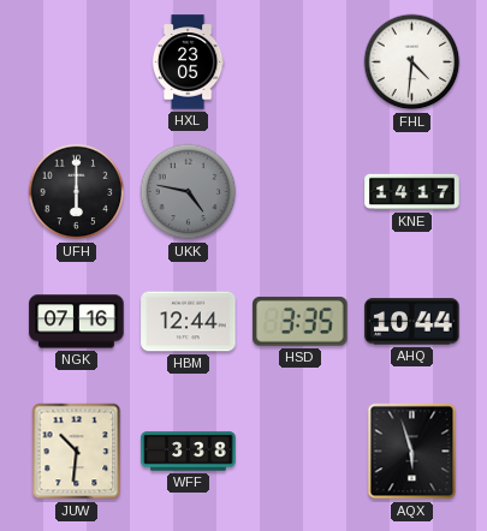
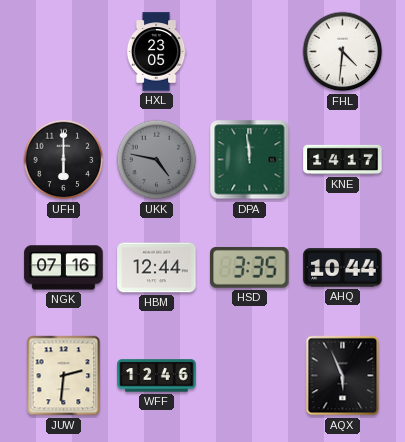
DPA: none -> 11:59 (250, 160)
JUW: 10:31 -> 2:31 (64, 376)
WFF: 3:38 -> 12:46 (157, 376)
AQX: 5:57 -> 5:56 (343, 376)
